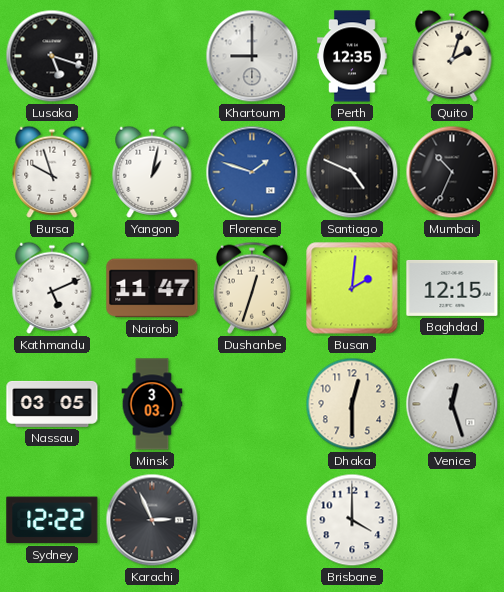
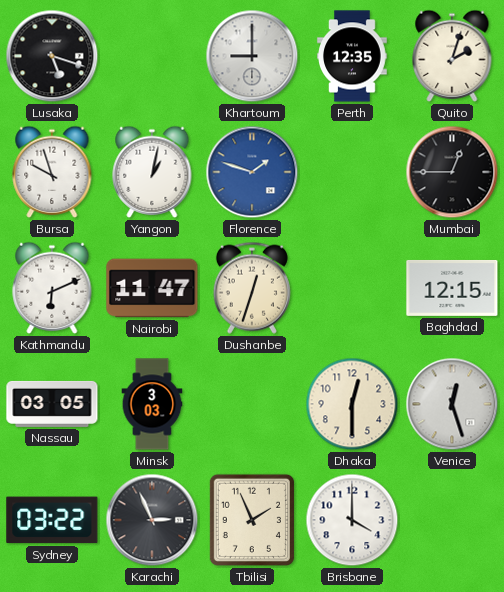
Santiago: 4:49 -> none (352, 172)
Mumbai: 10:34 -> 12:45 (452, 172)
Kathmandu: 5:11 -> 6:11 (52, 288)
Busan: 2:01 -> none (352, 288)
Sydney: 12:22 -> 03:22 (52, 520)
Tbilisi: none -> 1:56 (252, 520)
